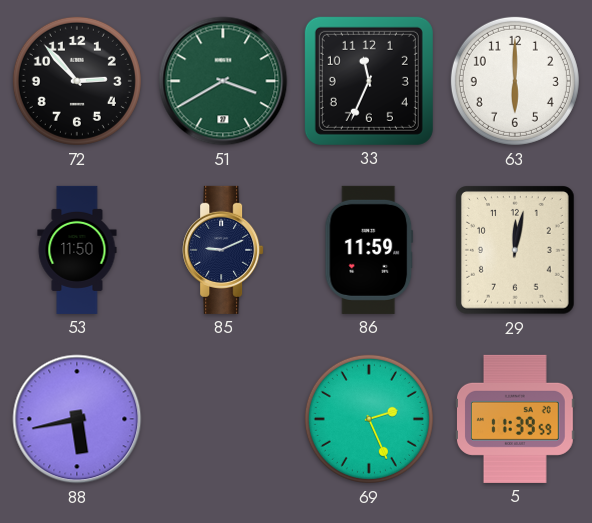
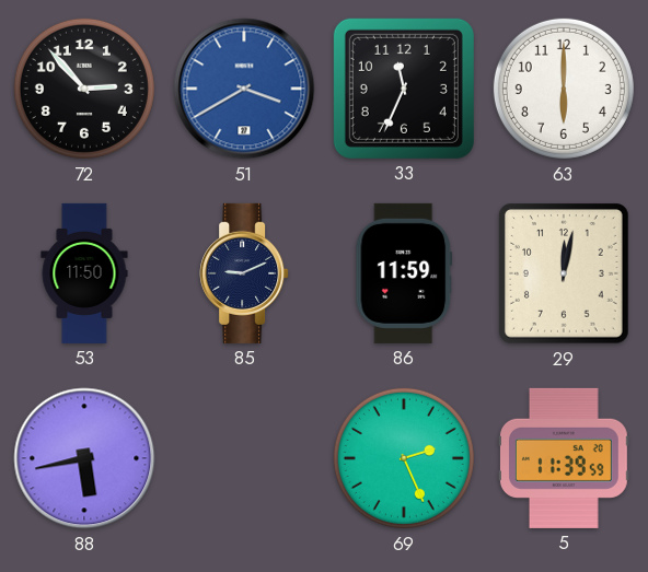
51 dial: green -> blue (244, 89)
